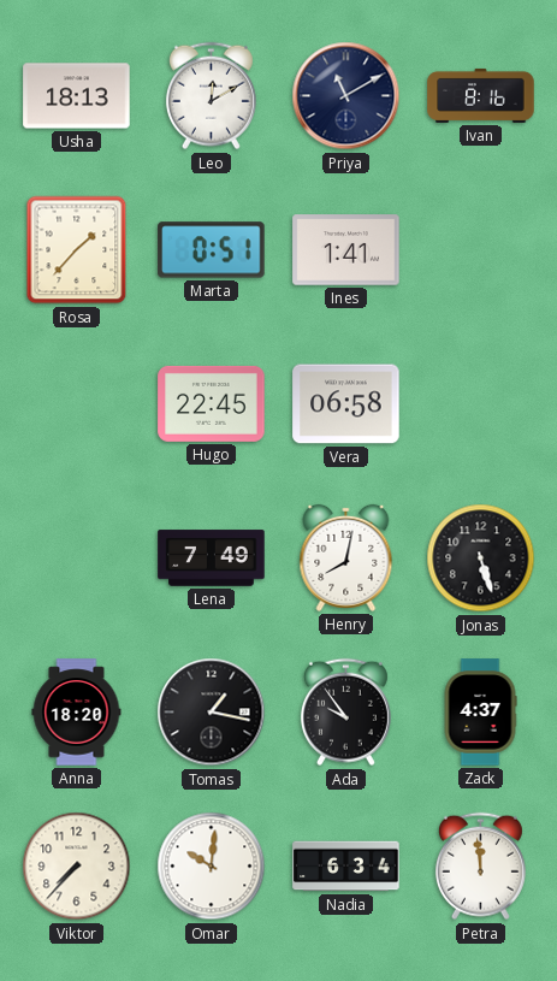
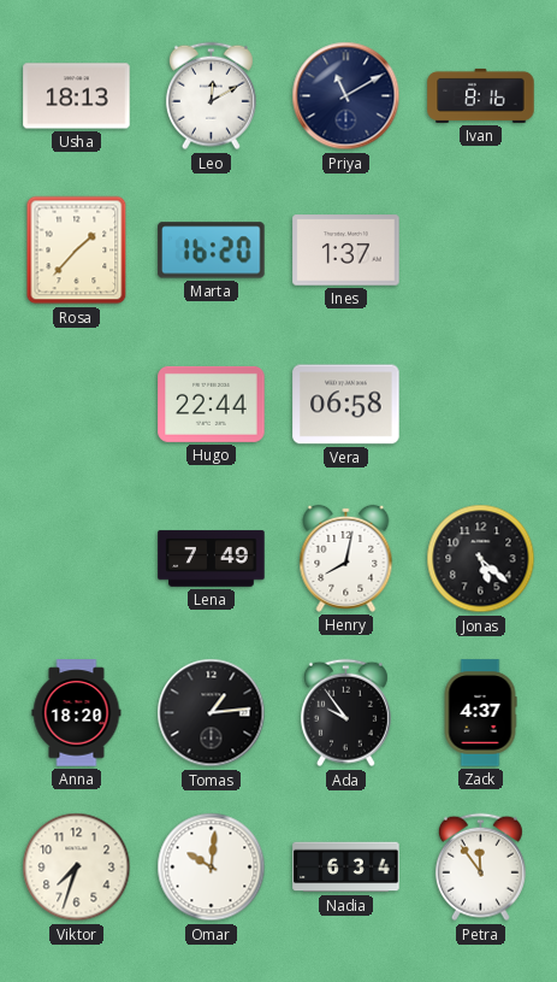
Marta: 0:51 -> 16:20 (212, 251)
Ines: 1:41 -> 1:37 (346, 251)
Hugo: 22:45 -> 22:44 (212, 404)
Jonas: 5:27 -> 5:22 (481, 559)
Tomas: 1:17 -> 1:14 (212, 713)
Viktor: 7:37 -> 7:33 (77, 868)
Petra: 11:59 -> 11:54 (480, 868)
